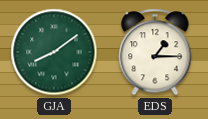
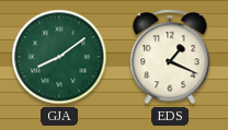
EDS: 1:15 -> 1:19 (170, 57)
